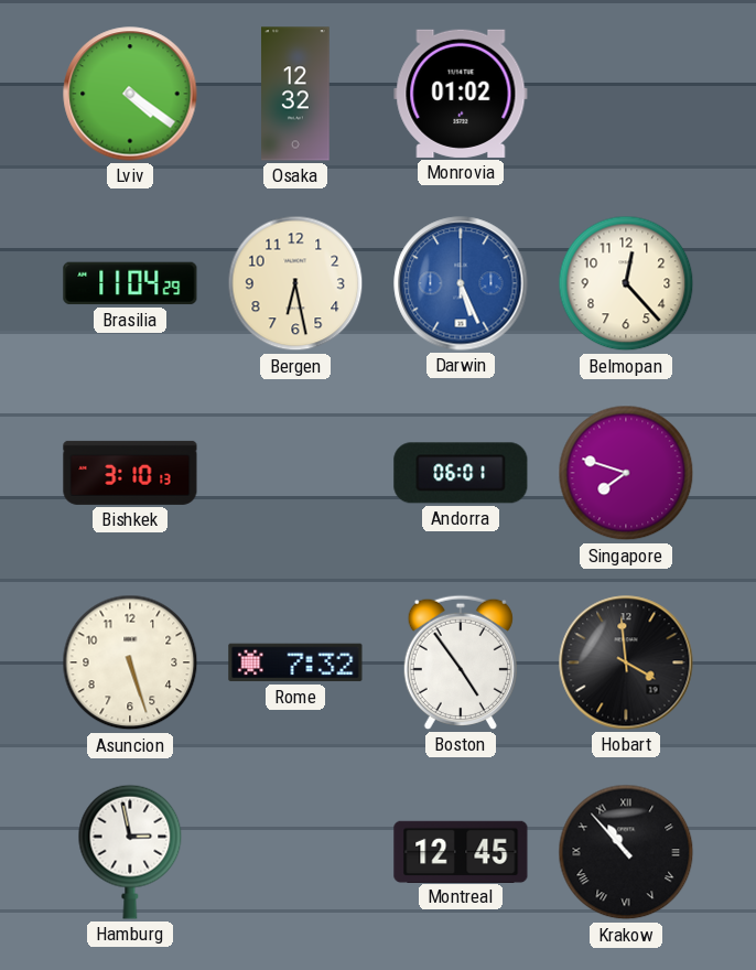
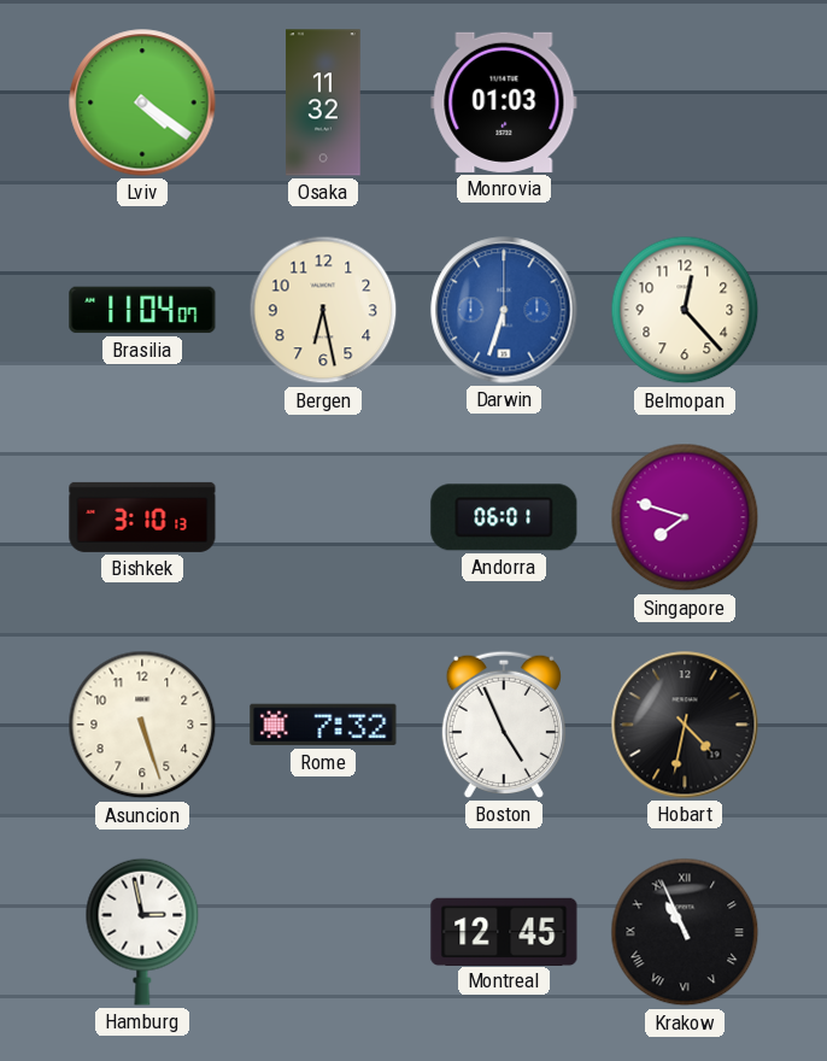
Osaka: 12:32 -> 11:32 (323, 102)
Monrovia: 01:02 -> 01:03 (504, 102)
Brasilia: 11:04:29 -> 11:04:07 (142, 310)
Darwin: 5:26 -> 6:33 (504, 310)
Boston: 4:54 -> 4:56 (504, 725)
Hobart: 3:59 -> 4:32 (685, 725)
Krakow: 10:53 -> 10:56 (685, 932)
